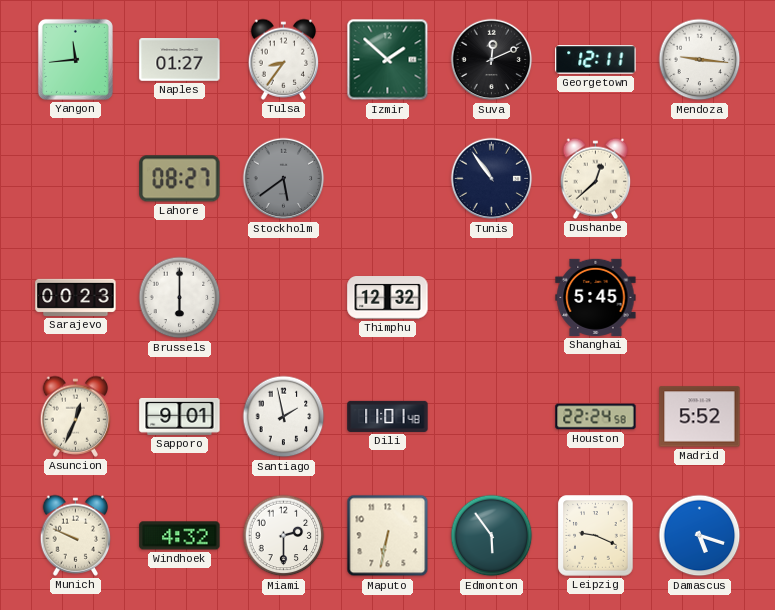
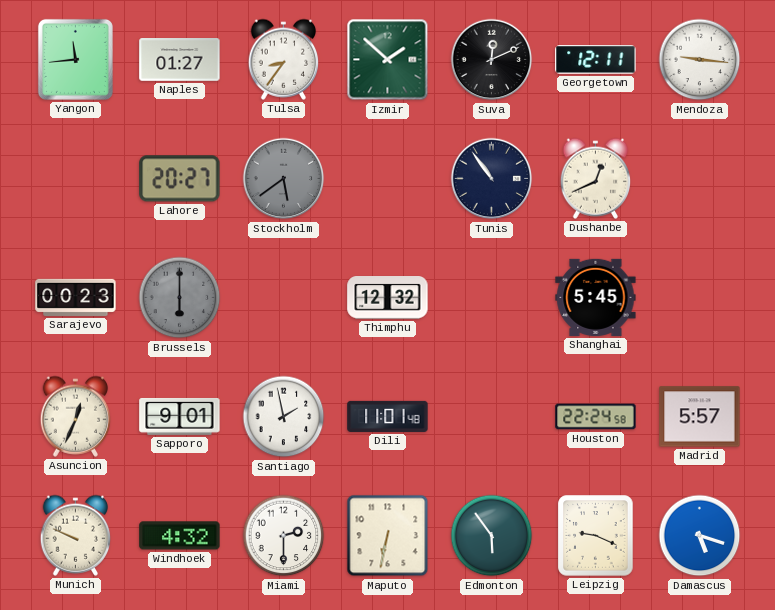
Lahore: 08:27 -> 20:27 (180, 179)
Dushanbe: 12:38 -> 12:41 (596, 178)
Brussels dial: white -> grey (180, 298)
Madrid: 5:52 -> 5:57 (700, 417)
